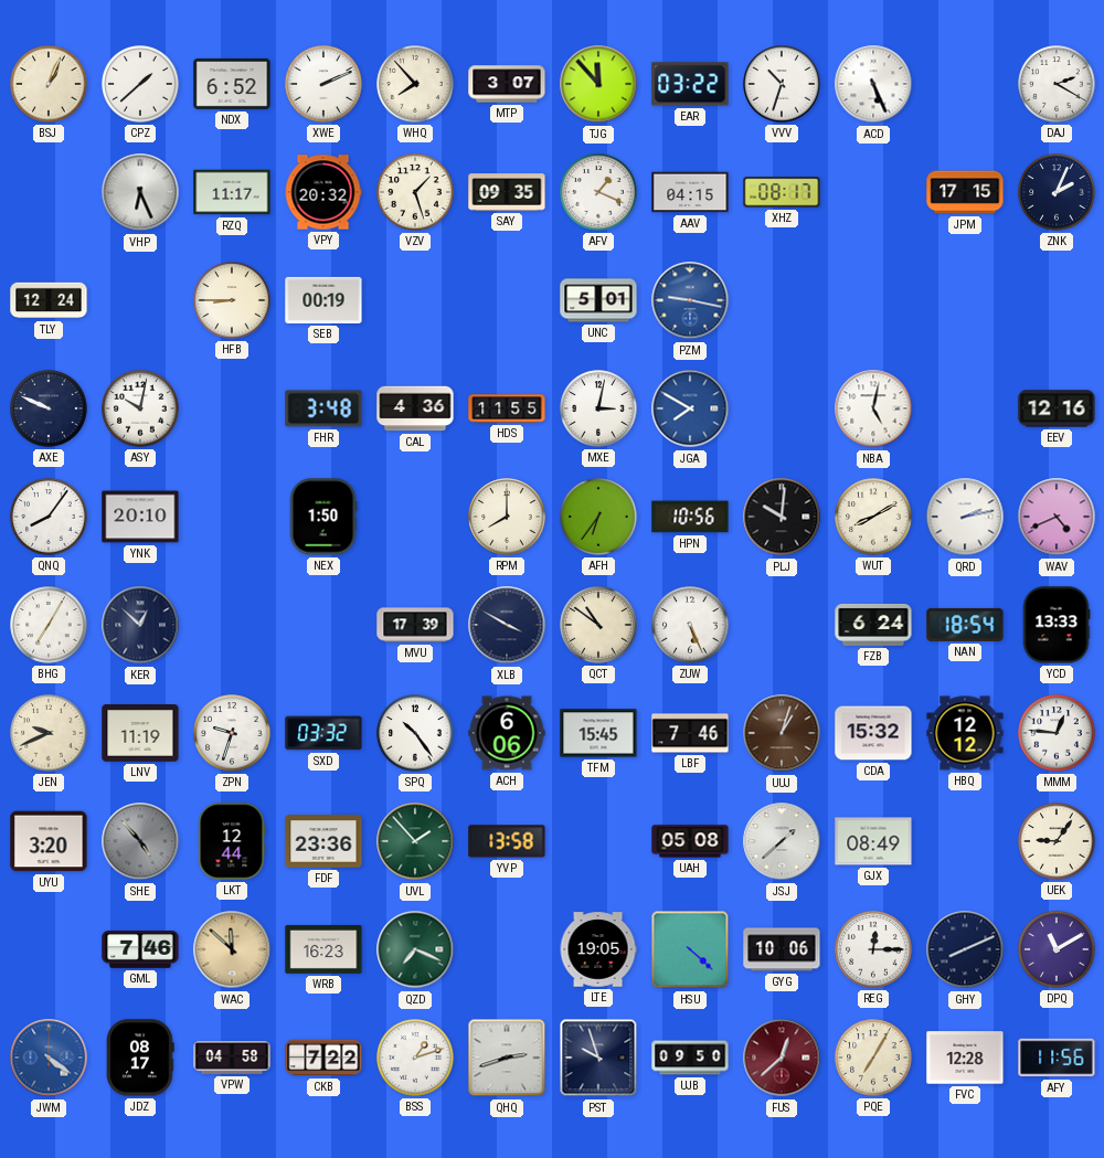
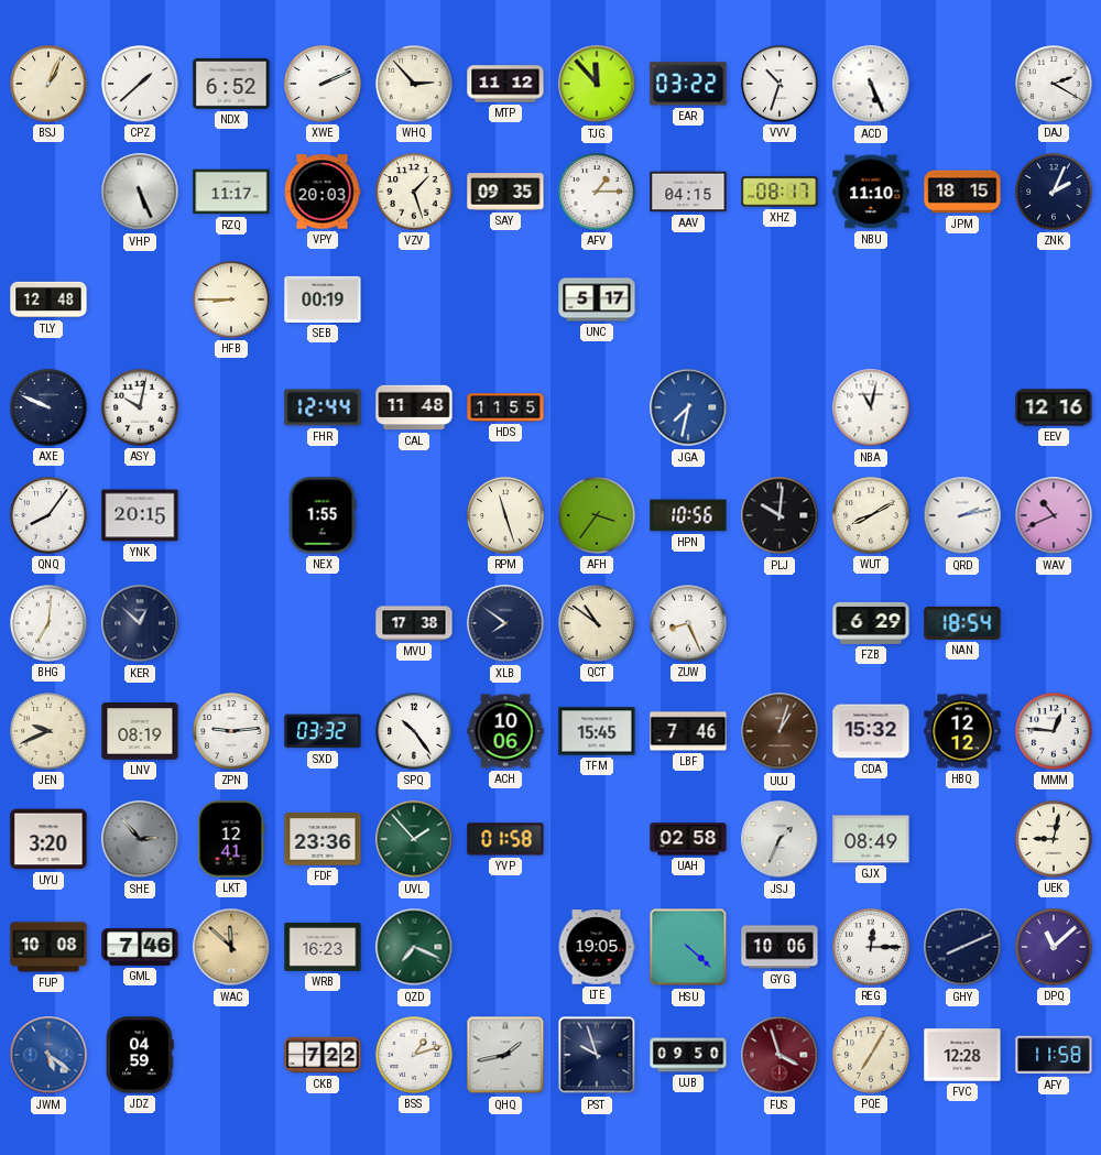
WHQ: 7:53 -> 2:53 (414, 84)
MTP: 3:07 -> 11:12 (505, 84)
VHP: 6:26 -> 5:26 (140, 192)
VPY: 20:32 -> 20:03 (323, 192)
AFV: 1:19 -> 1:15 (597, 192)
NBU: none -> 11:10 (871, 192)
JPM: 17:15 -> 18:15 (962, 192)
TLY: 12:24 -> 12:48 (48, 299)
UNC: 5:01 -> 5:17 (597, 299)
PZM: 9:17 -> none (690, 300)
FHR: 3:48 -> 12:44 (323, 407)
CAL: 4:36 -> 11:48 (414, 407)
MXE: 3:02 -> none (598, 408)
JGA: 7:50 -> 7:32 (688, 407)
NBA: 5:02 -> 11:02 (871, 407)
YNK: 20:10 -> 20:15 (140, 515)
NEX: 1:50 -> 1:55 (323, 515)
RPM: 8:00 -> 11:27 (505, 515)
AFH: 6:36 -> 3:36 (597, 515)
WAV: 4:41 -> 10:41 (1054, 515)
BHG: 7:05 -> 7:01 (48, 623)
MVU: 17:39 -> 17:38 (414, 623)
XLB: 3:50 -> 7:51 (505, 623)
ZUW: 5:26 -> 8:26 (688, 623)
FZB: 6:24 -> 6:29 (871, 623)
YCD: 13:33 -> none (1057, 625)
LNV: 11:19 -> 08:19 (140, 732)
ZPN: 9:33 -> 9:14 (231, 731)
ACH: 6:06 -> 10:06 (505, 731)
SHE: 4:53 -> 2:53 (140, 839)
LKT: 12:44 -> 12:41 (231, 839)
YVP: 13:58 -> 01:58 (505, 839)
UAH: 05:08 -> 02:58 (688, 839)
JSJ: 1:38 -> 1:34 (780, 839)
UEK: 9:06 -> 9:02 (1054, 839)
FUP: none -> 10:08 (48, 947)
DPQ: 11:10 -> 11:08 (1054, 947)
JWM: 4:21 -> 5:21 (48, 1055)
JDZ: 08:17 -> 04:59 (141, 1055)
VPW: 04:58 -> none (232, 1058)
QHQ: 2:42 -> 1:43 (505, 1055)
FUS: 12:38 -> 3:57 (780, 1055)
AFY: 11:56 -> 11:58 (1054, 1055)
